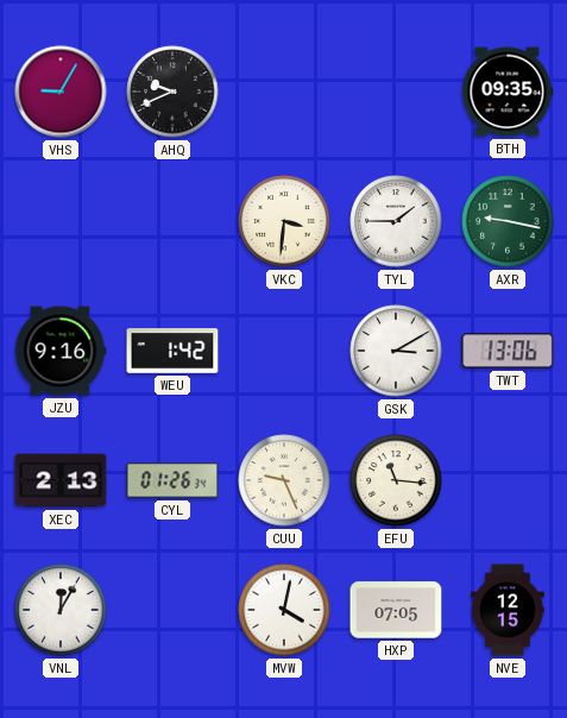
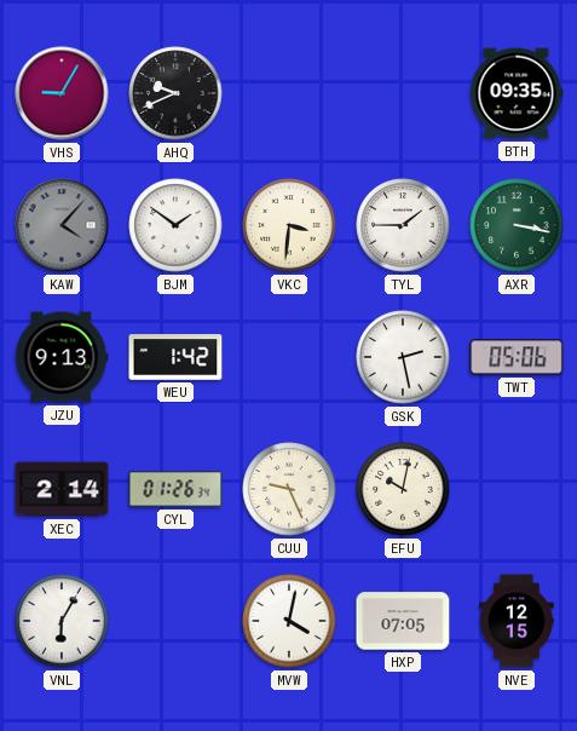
KAW: none -> 4:07 (62, 225)
BJM: none -> 1:51 (175, 225)
AXR: 9:17 -> 3:17 (517, 225)
JZU: 9:16 -> 9:13 (62, 357)
GSK: 3:10 -> 2:28 (403, 357)
TWT: 13:06 -> 05:06 (517, 357)
XEC: 2:13 -> 2:14 (62, 489)
EFU: 11:16 -> 10:02 (403, 489)
VNL: 12:05 -> 6:05 (62, 621)
